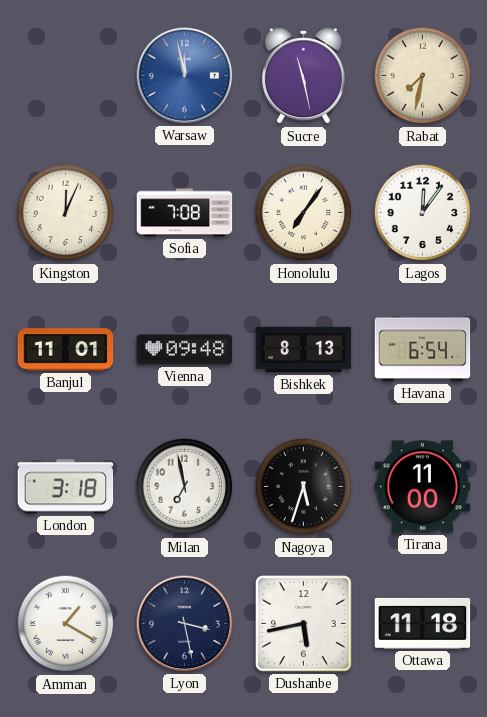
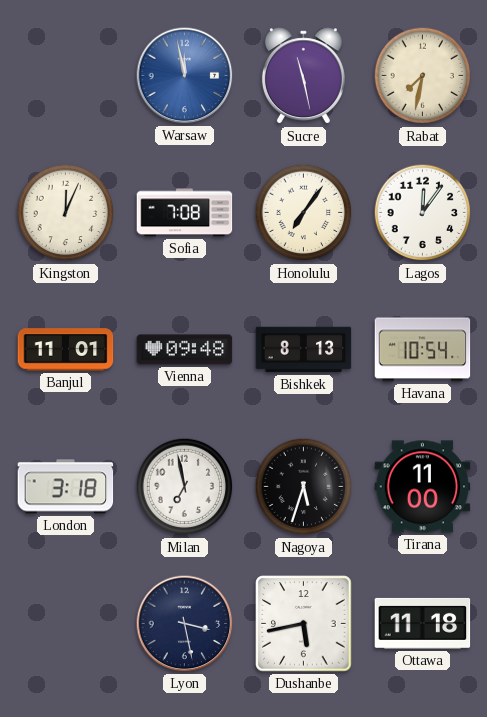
Havana: 6:54 -> 10:54 (423, 350)
Amman: 1:20 -> none (66, 624)
